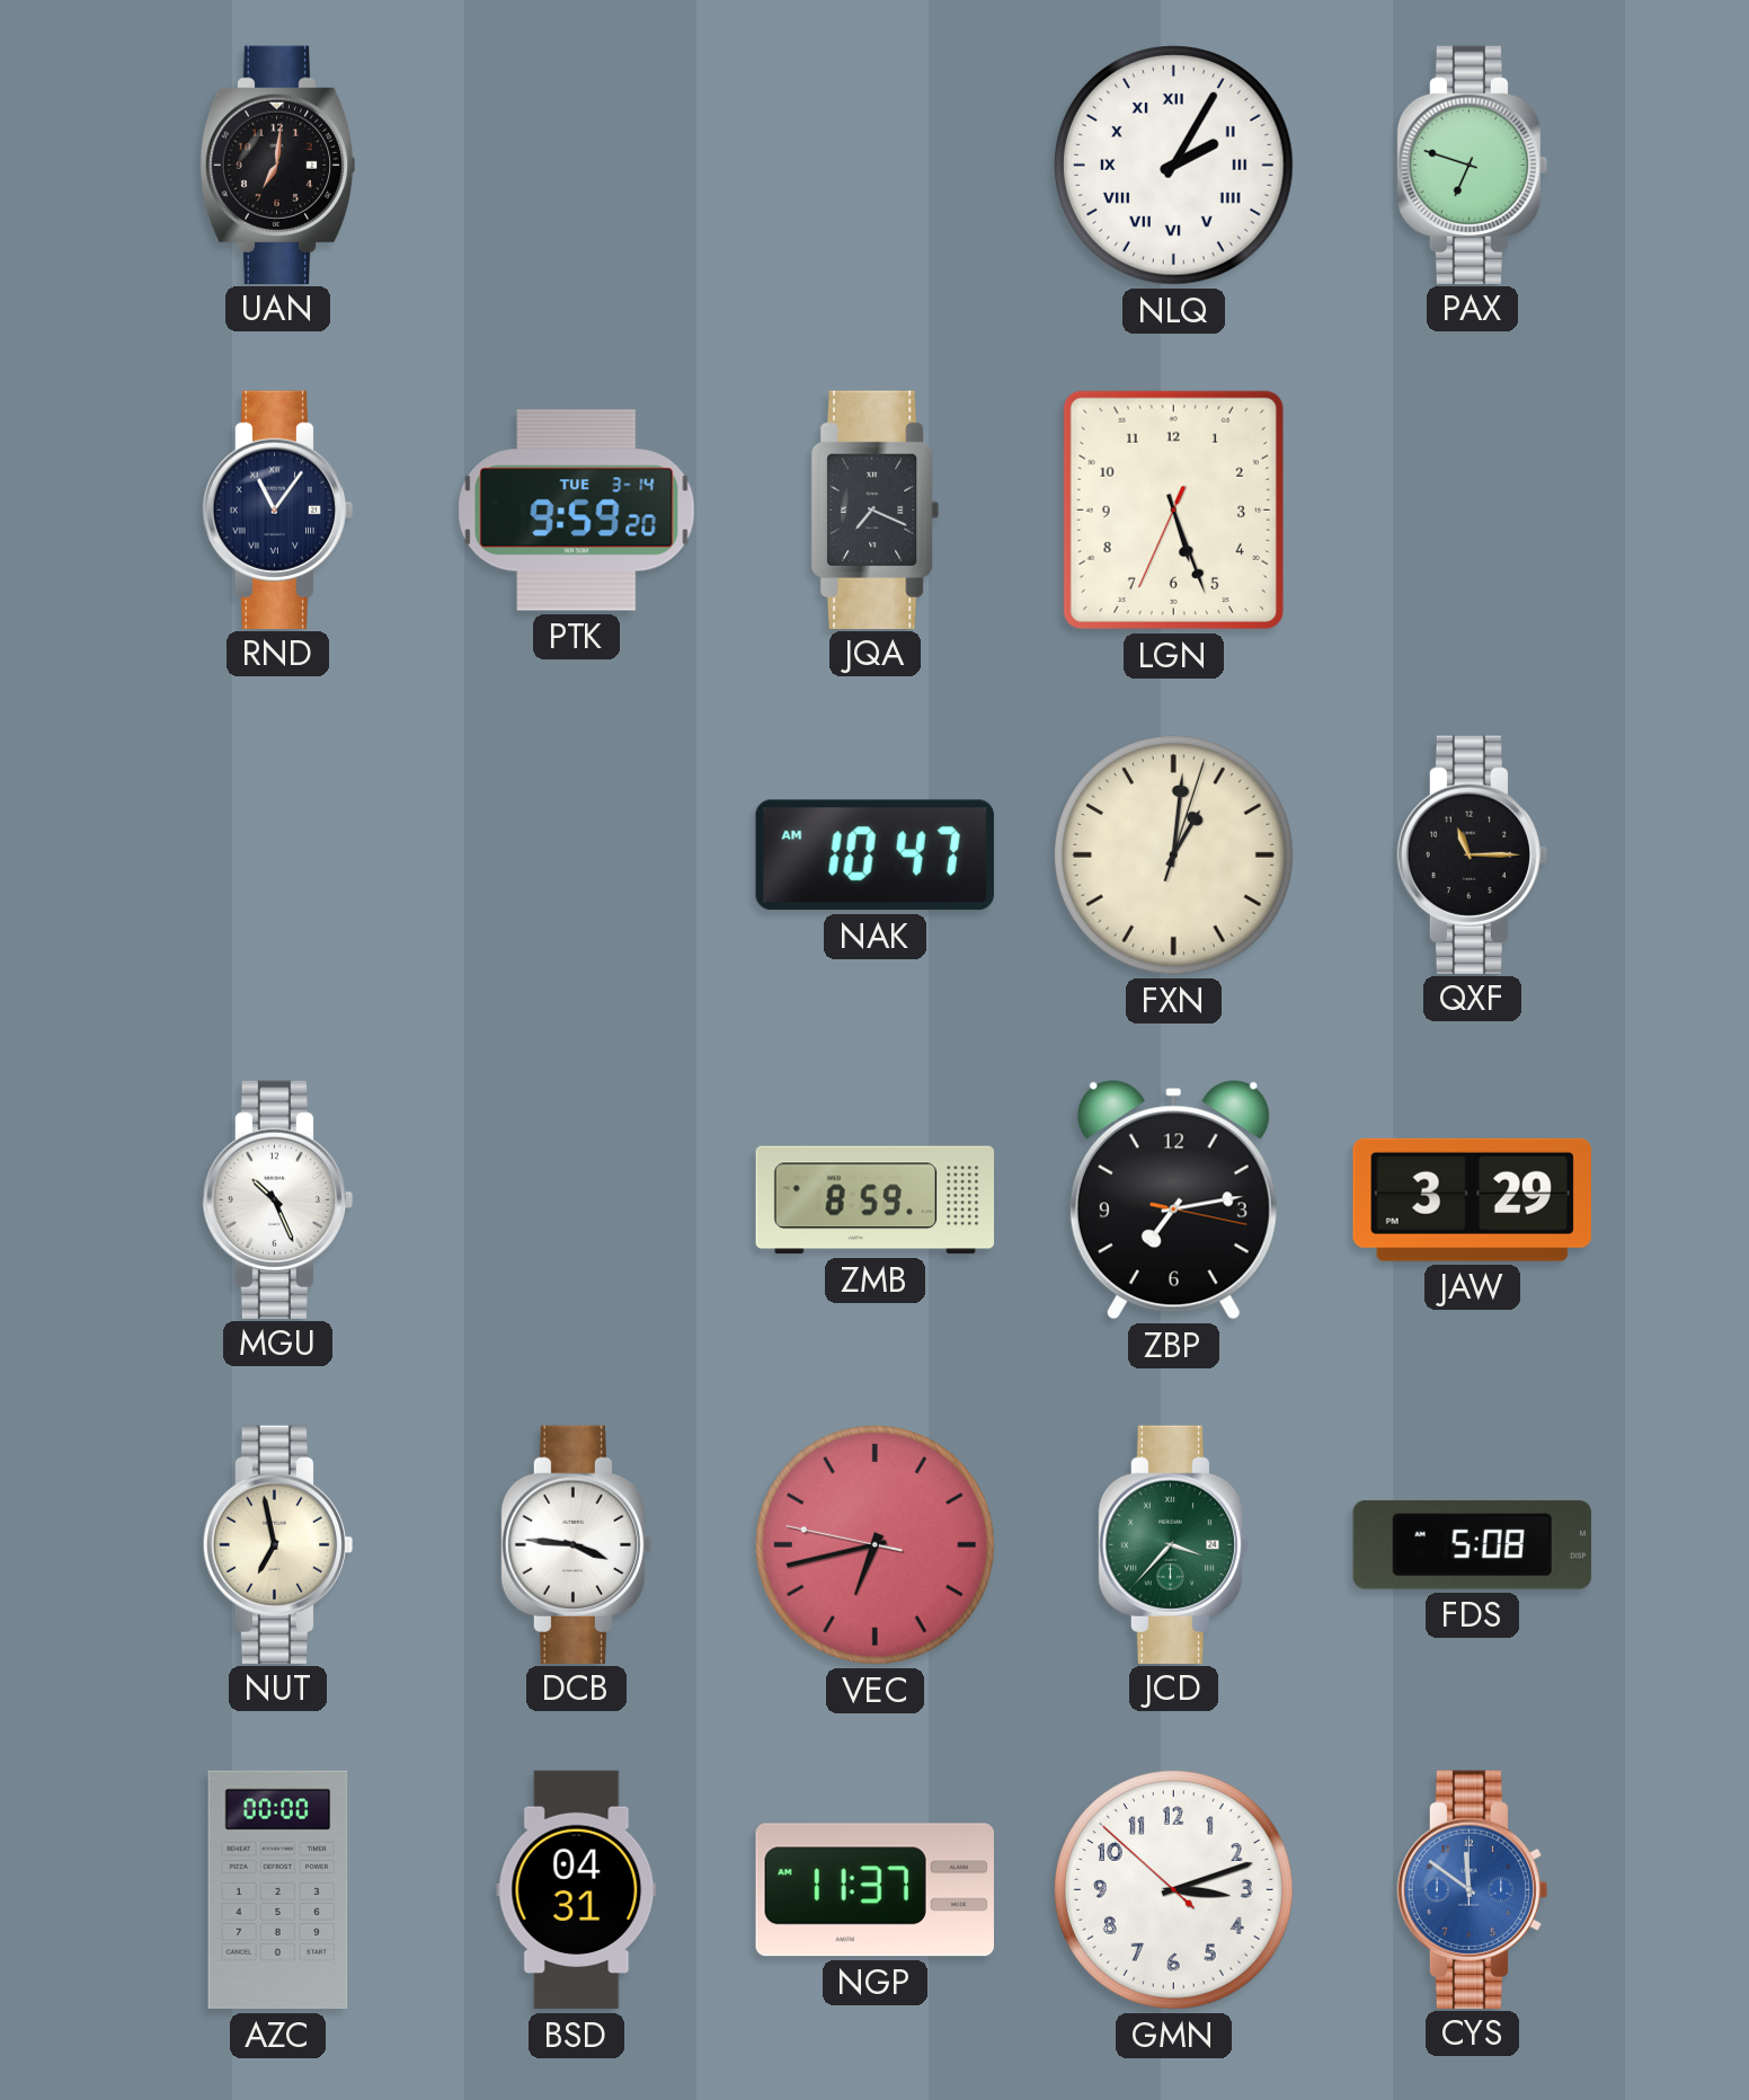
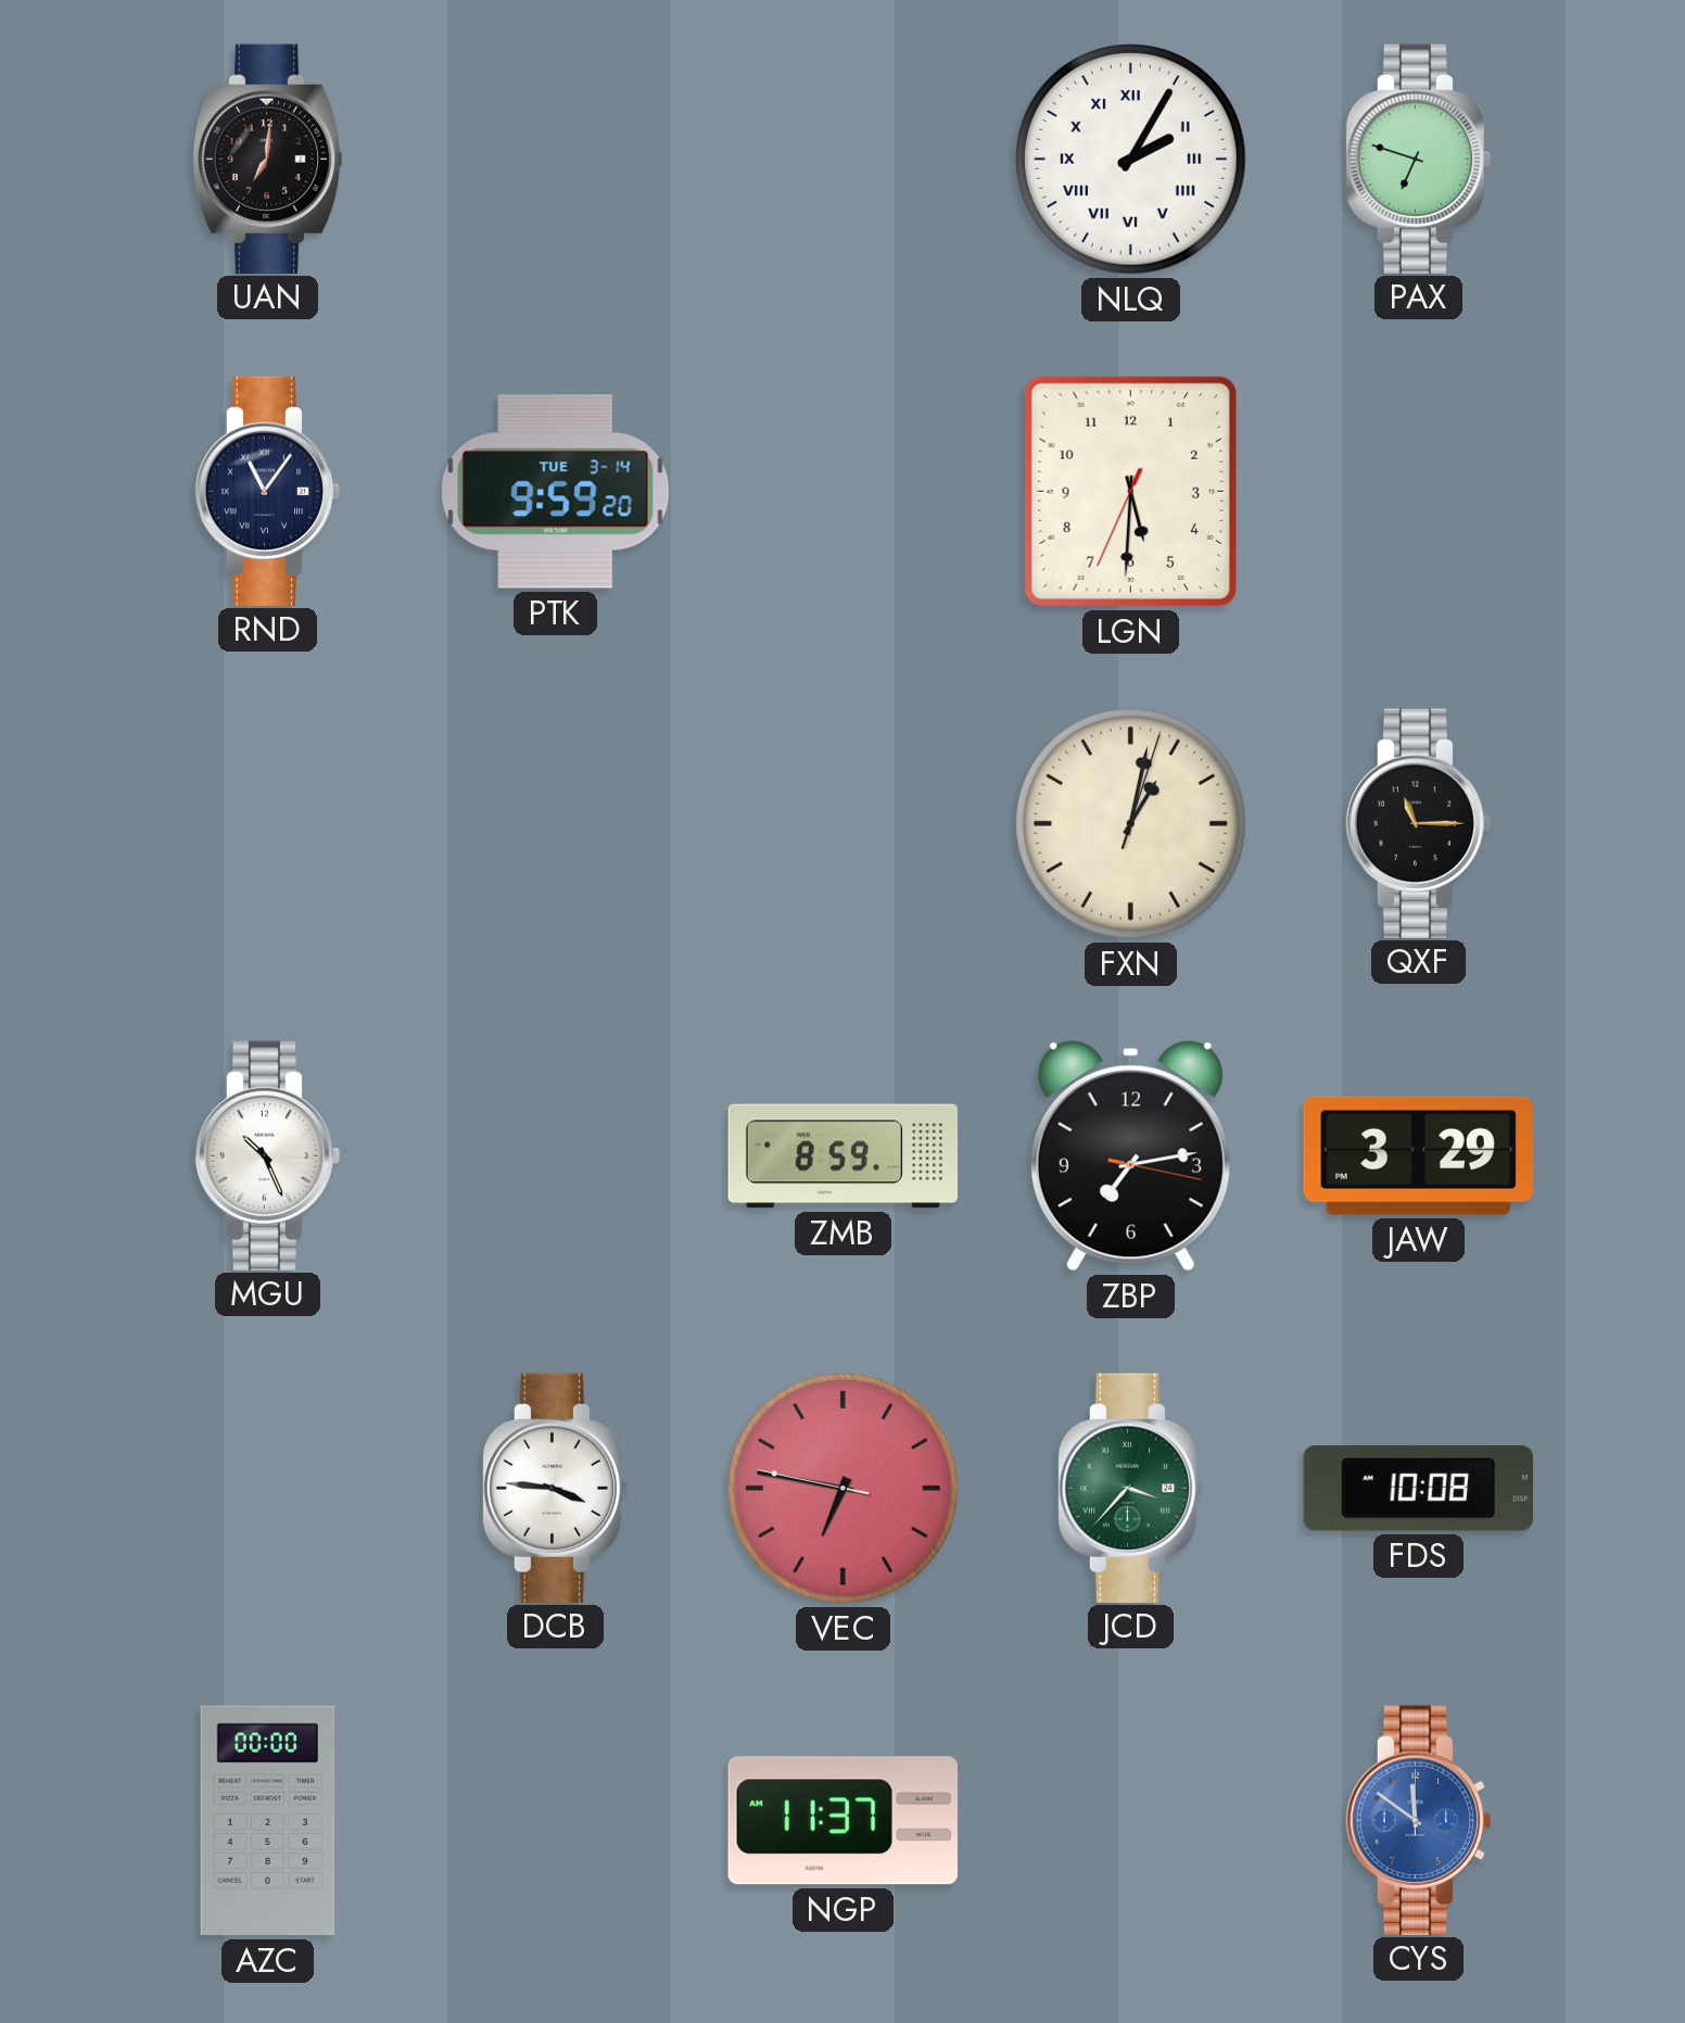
JQA: 7:19 -> none (876, 510)
LGN: 5:26 -> 5:30 (1130, 491)
NAK: 10:47 -> none (874, 856)
FXN: 1:01 -> 1:02 (1131, 824)
NUT: 6:58 -> none (278, 1544)
VEC: 6:42 -> 6:46 (844, 1489)
FDS: 5:08 -> 10:08 (1418, 1488)
BSD: 04:31 -> none (577, 1890)
GMN: 3:11 -> none (1174, 1890)
